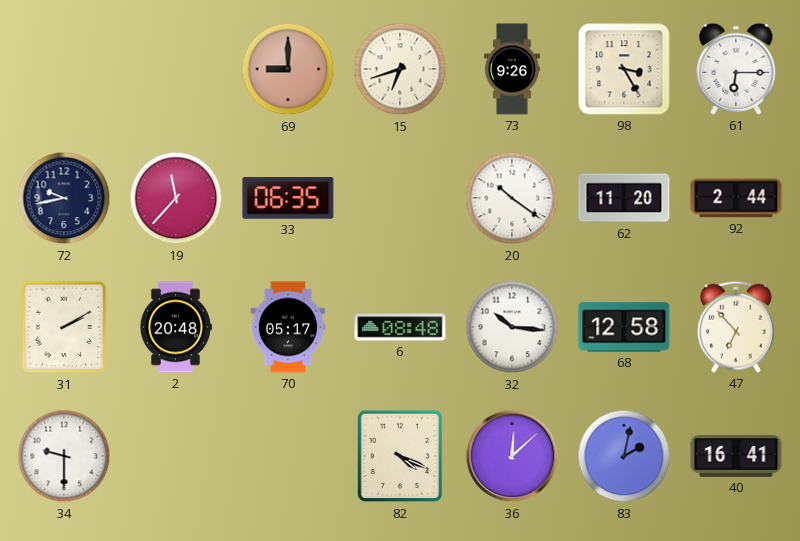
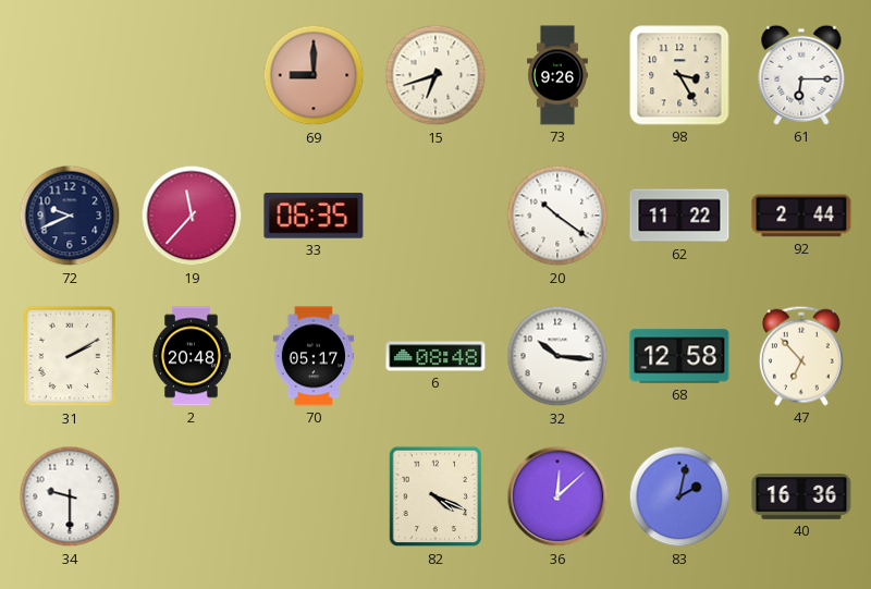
72: 9:43 -> 9:41 (70, 216)
62: 11:20 -> 11:22 (679, 216)
40: 16:41 -> 16:36 (801, 496)
